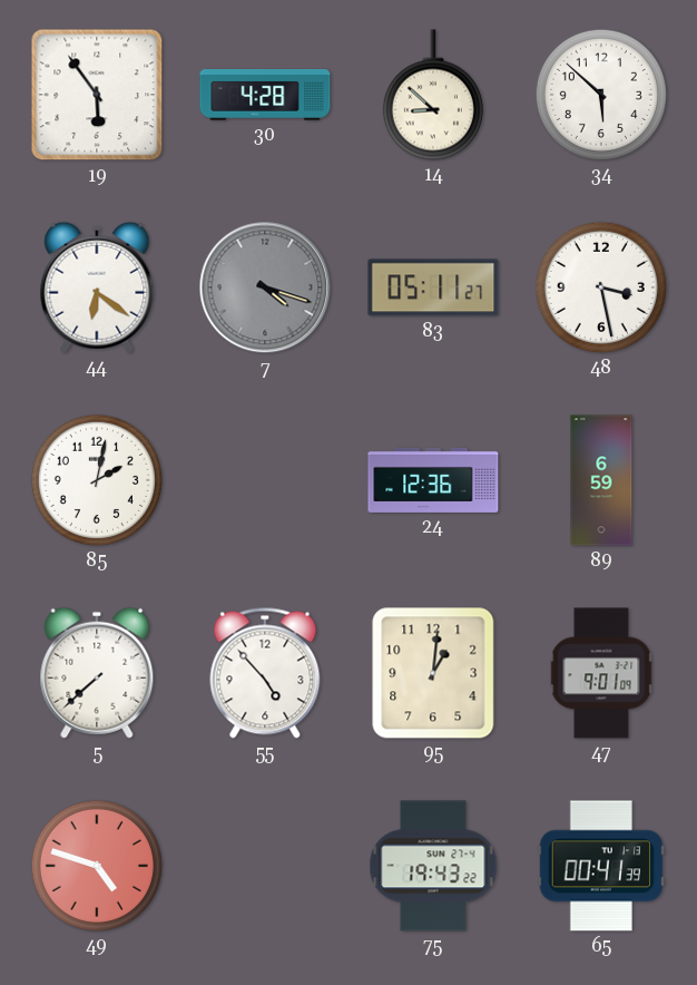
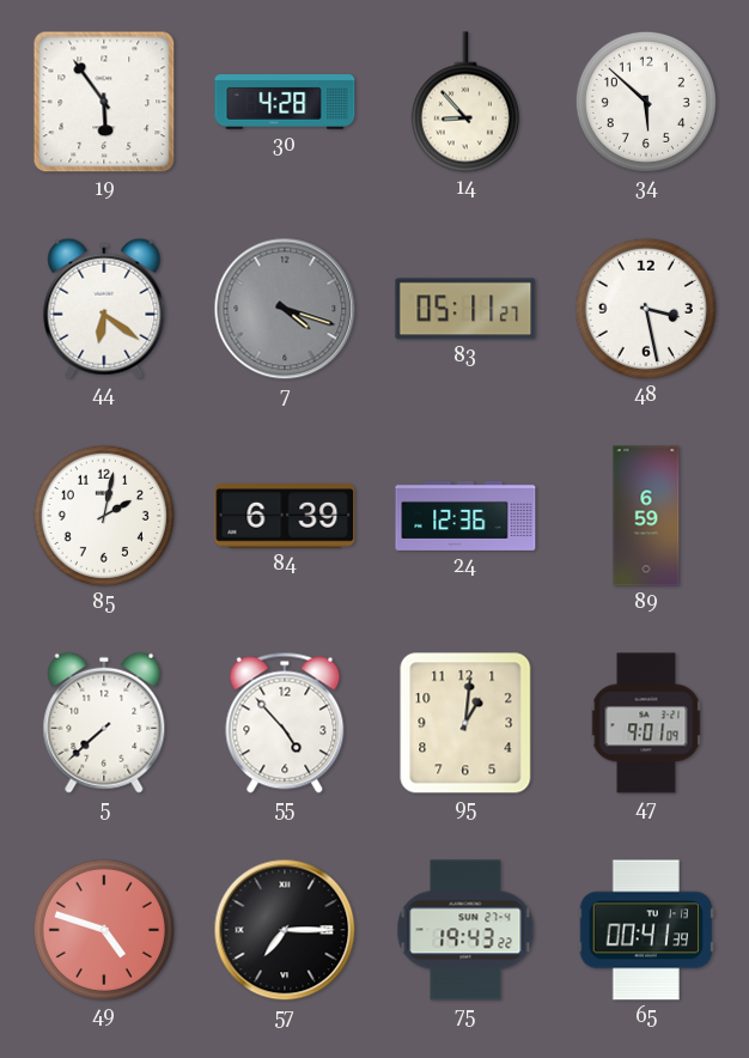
14: 8:52 -> 8:53 (465, 102)
84: none -> 6:39 (285, 517)
57: none -> 7:15 (285, 930)
